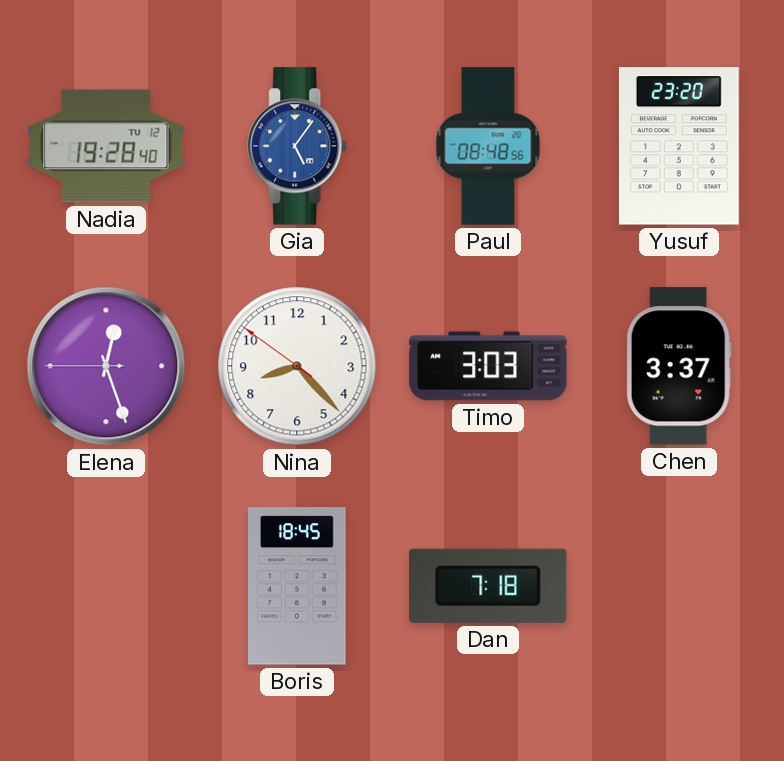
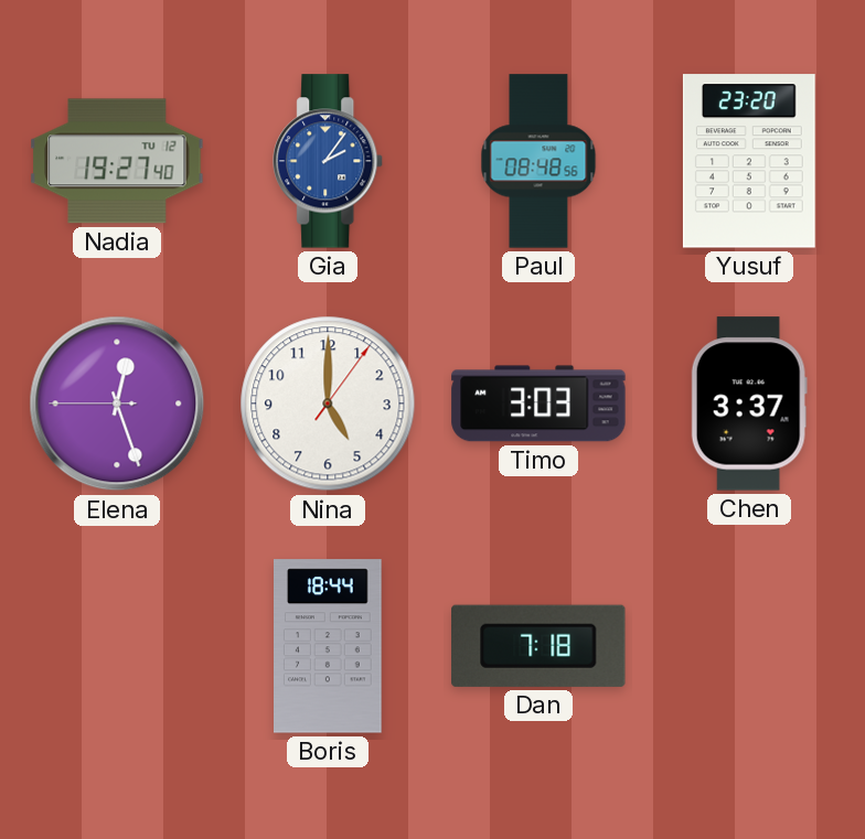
Nadia: 19:28 -> 19:27 (117, 161)
Gia: 5:06 -> 2:06 (329, 161)
Nina: 8:22 -> 5:00 (328, 404)
Boris: 18:45 -> 18:44 (329, 646)
